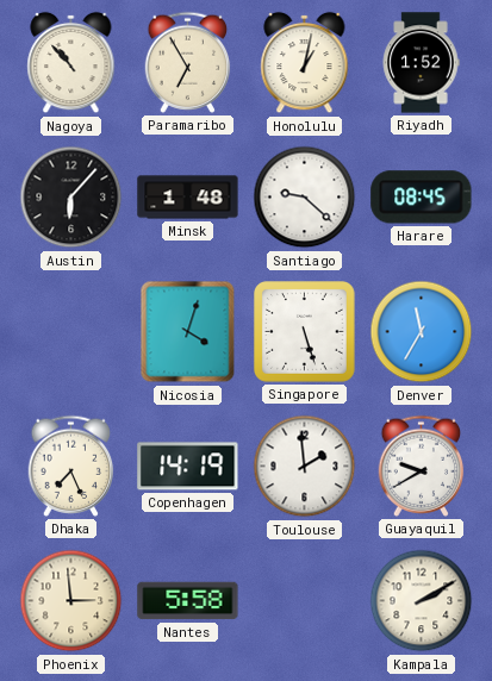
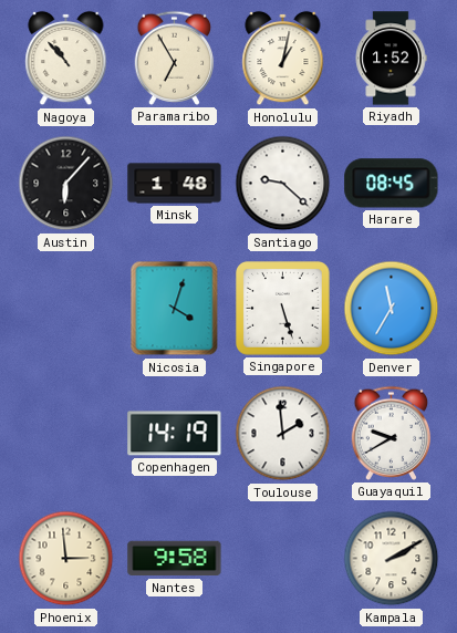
Dhaka: 7:26 -> none (71, 466)
Nantes: 5:58 -> 9:58 (175, 559)
